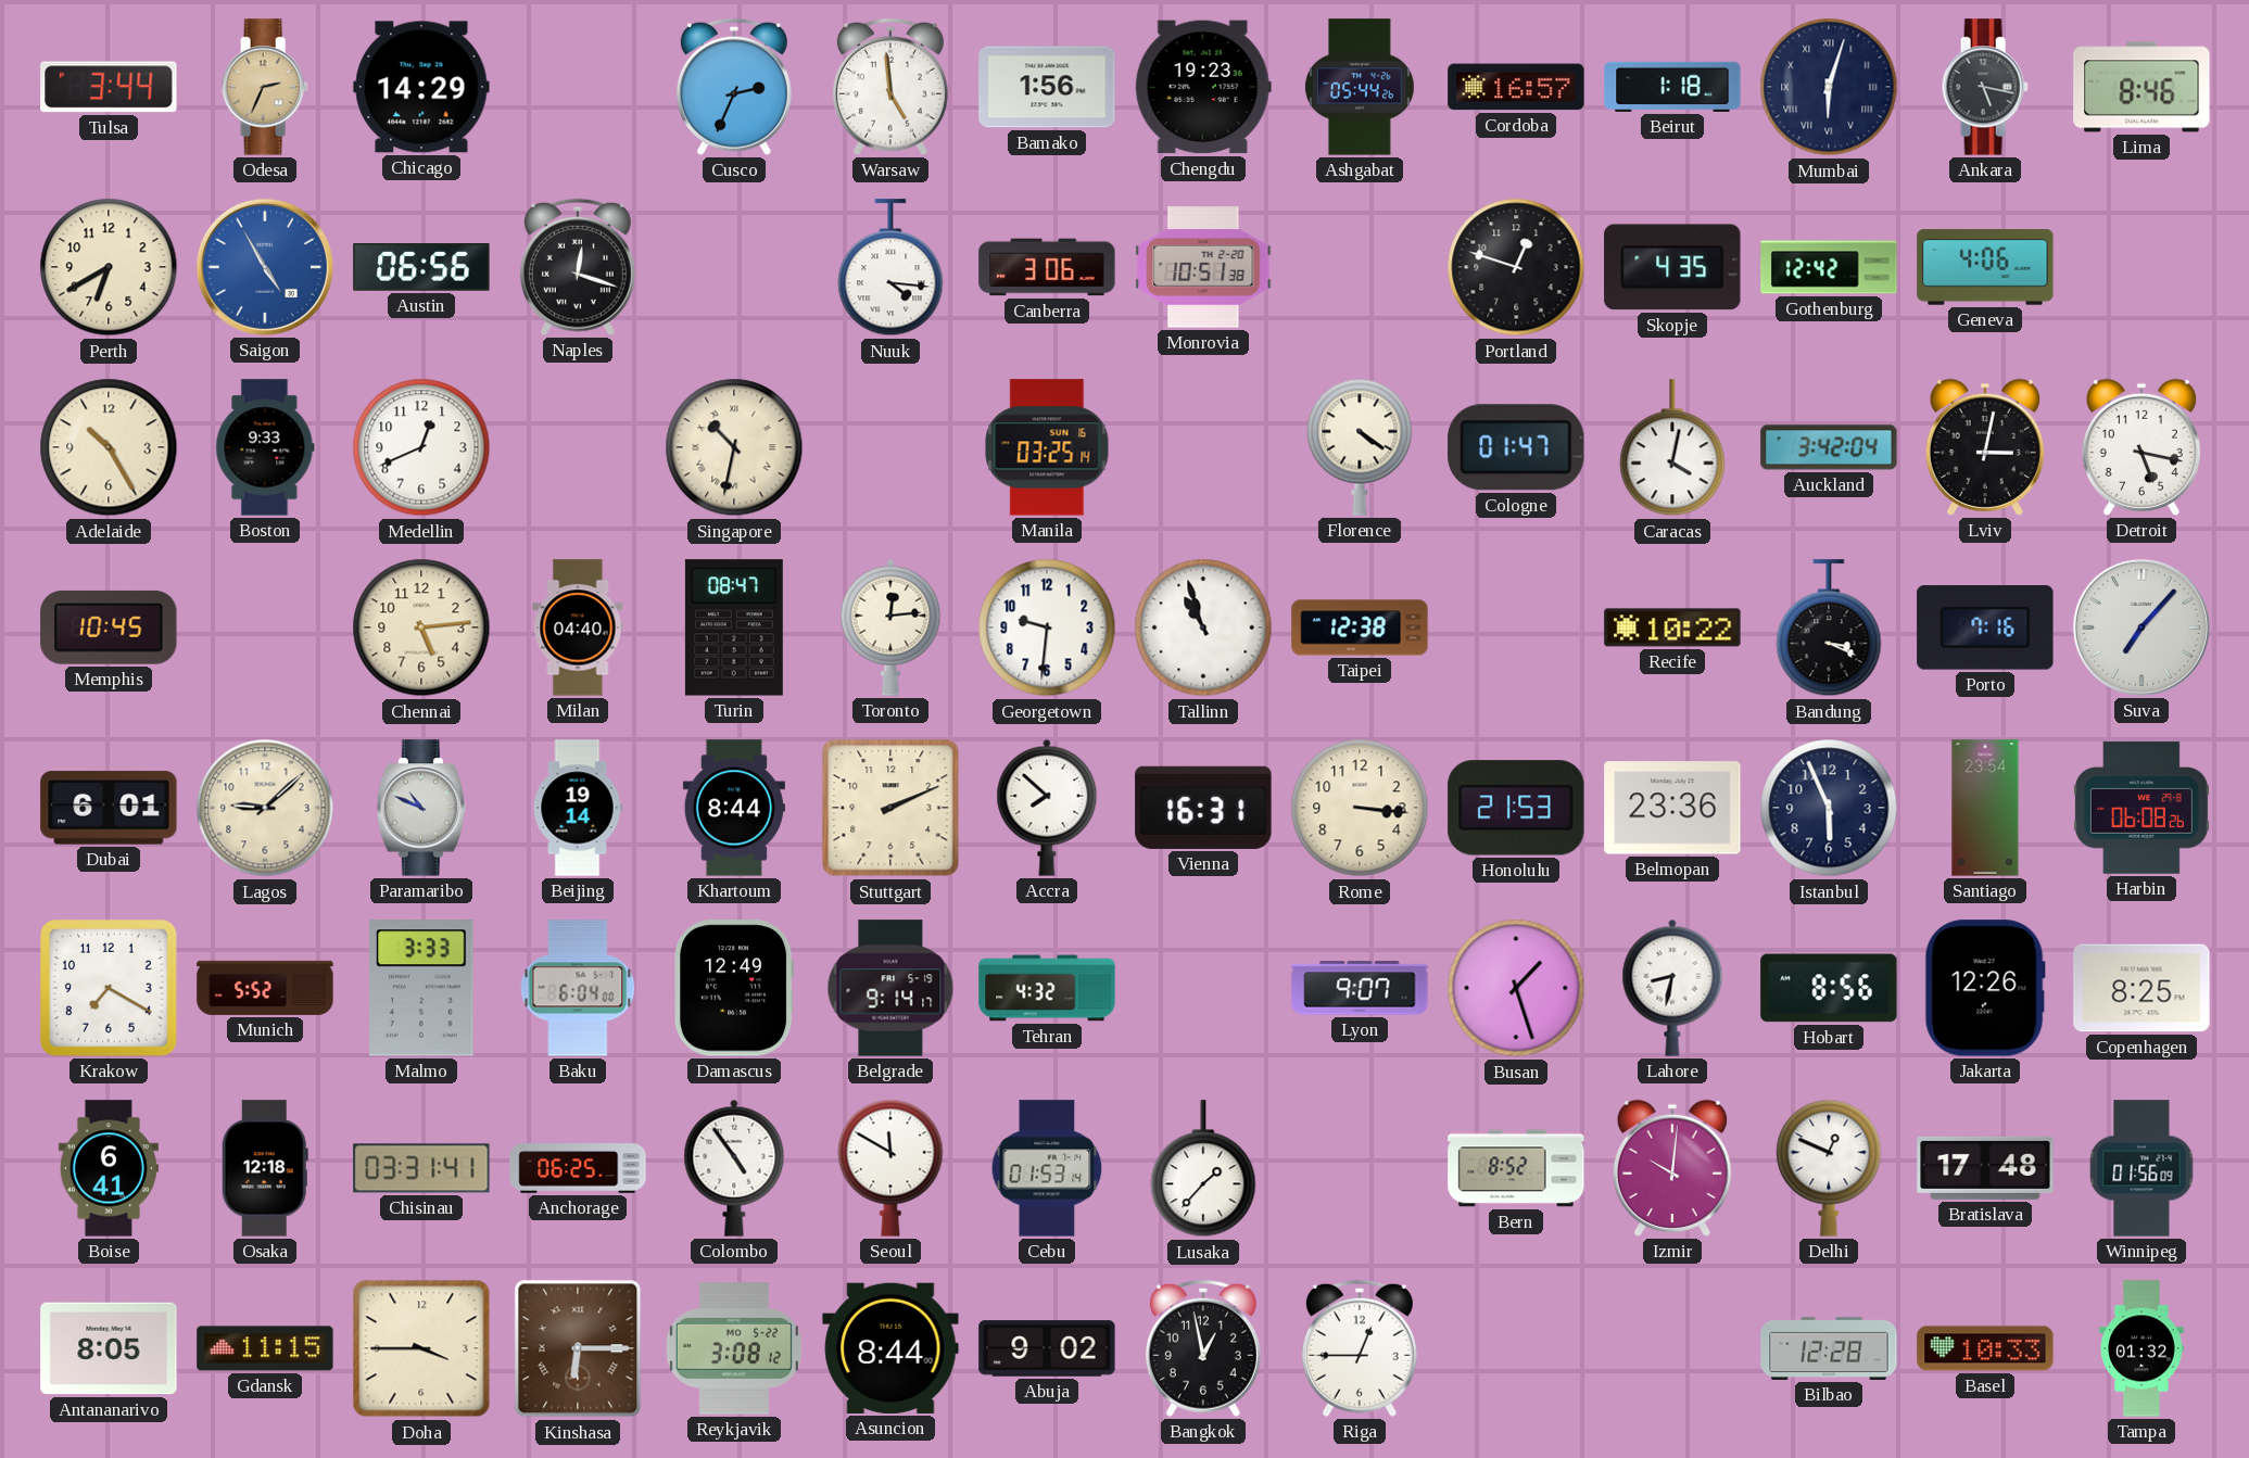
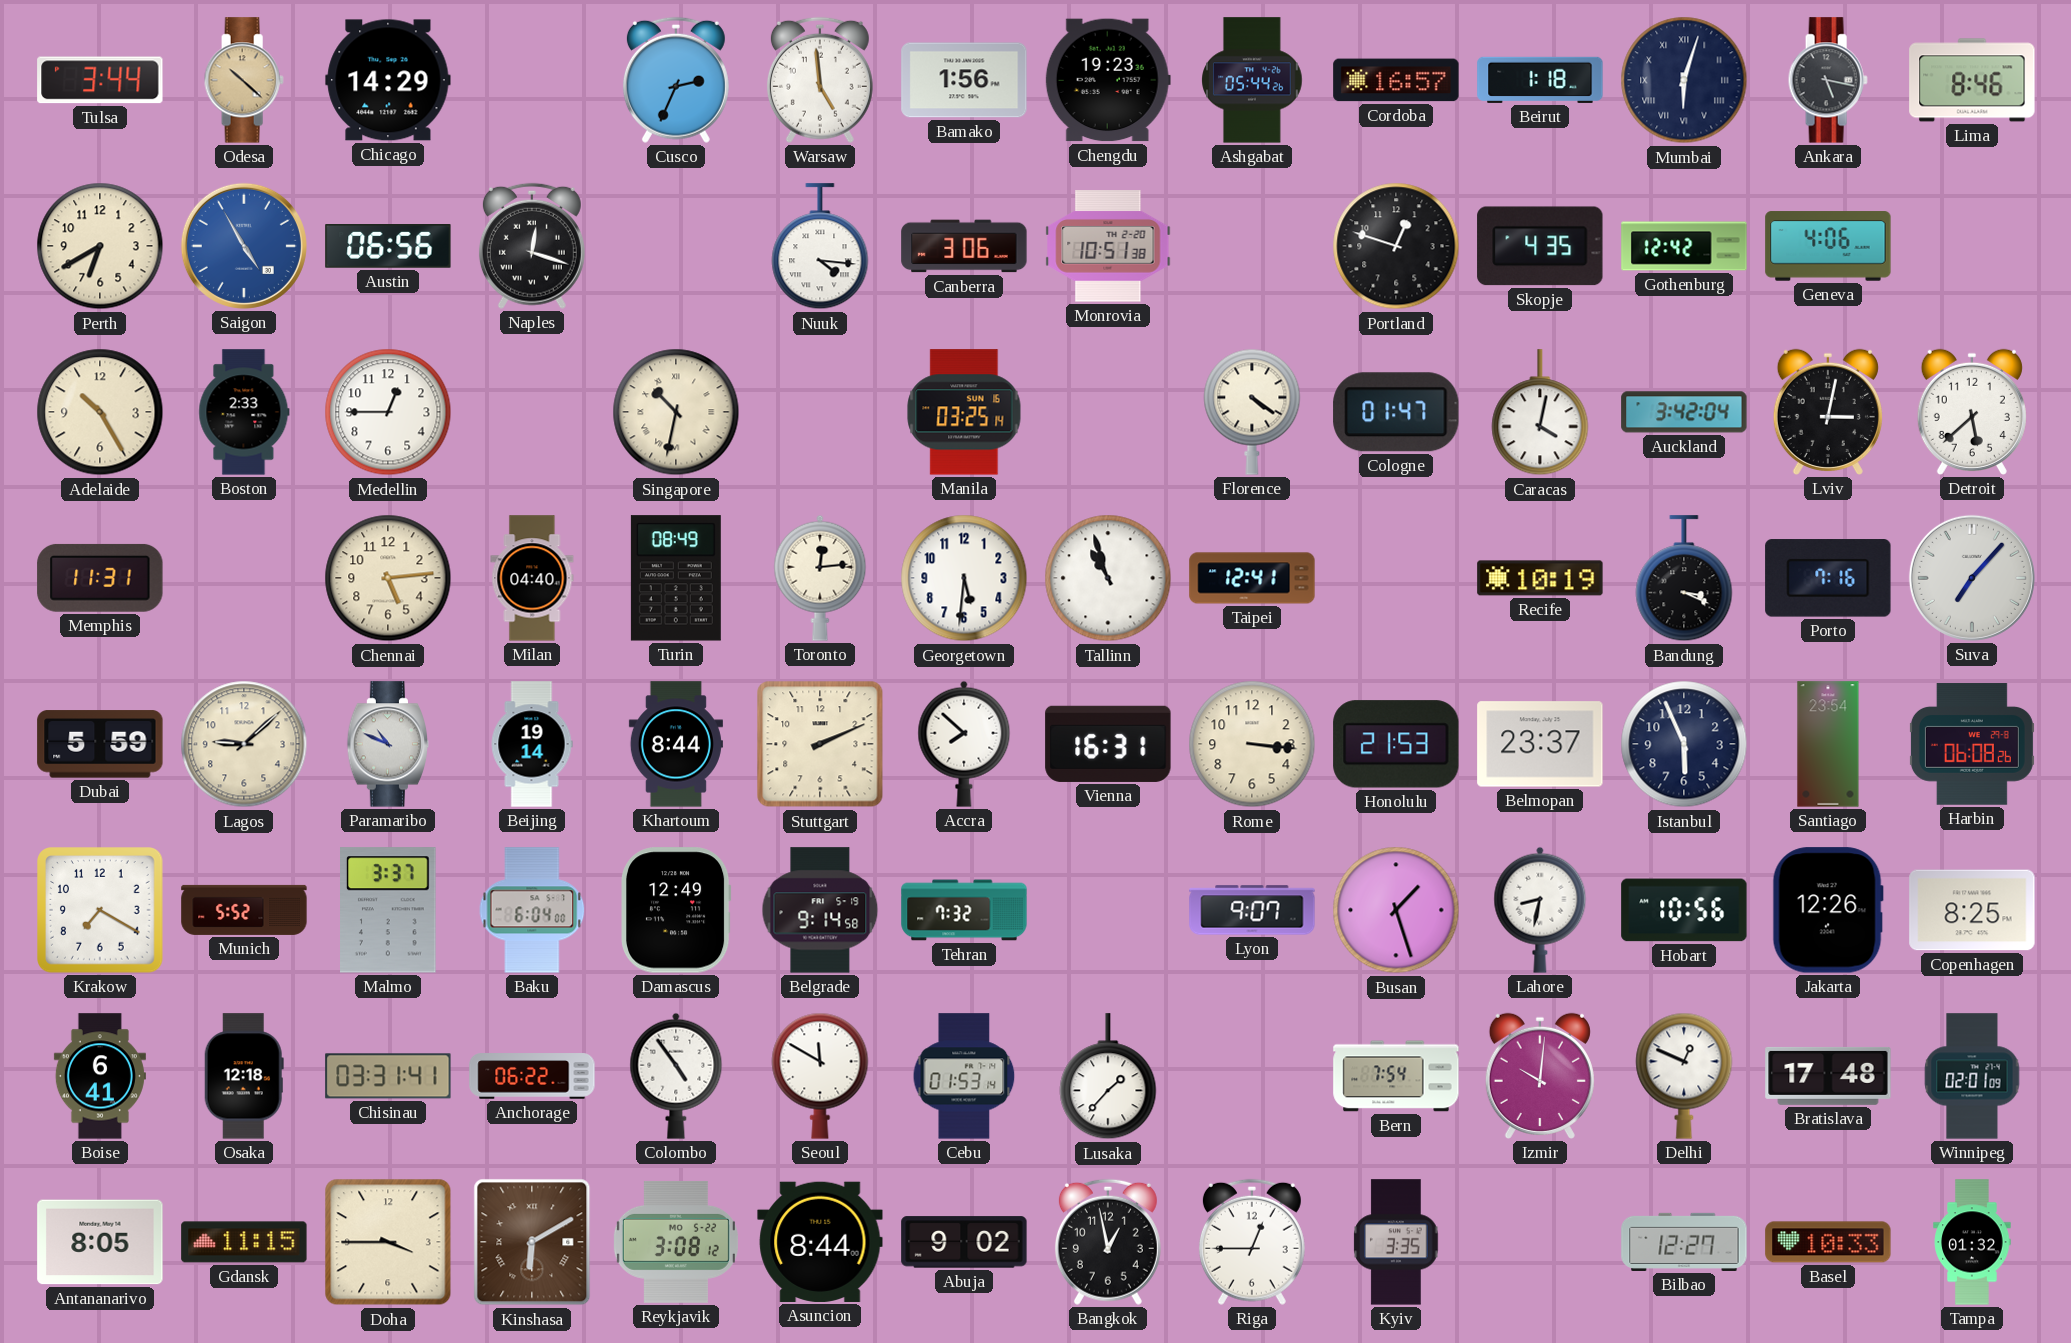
Odesa: 2:34 -> 10:22 (244, 80)
Boston: 9:33 -> 2:33 (244, 412)
Medellin: 12:41 -> 12:45 (388, 412)
Detroit: 5:17 -> 5:38 (1972, 412)
Memphis: 10:45 -> 11:31 (100, 578)
Turin: 08:47 -> 08:49 (676, 578)
Georgetown: 9:31 -> 5:31 (964, 578)
Taipei: 12:38 -> 12:41 (1252, 578)
Recife: 10:22 -> 10:19 (1540, 578)
Dubai: 6:01 -> 5:59 (100, 744)
Belmopan: 23:36 -> 23:37 (1540, 744)
Malmo: 3:33 -> 3:37 (389, 910)
Belgrade: 9:14:17 -> 9:14:58 (820, 910)
Tehran: 4:32 -> 7:32 (964, 910)
Hobart: 8:56 -> 10:56 (1684, 910)
Anchorage: 06:25 -> 06:22 (532, 1076)
Bern: 8:52 -> 7:54 (1396, 1076)
Winnipeg: 01:56 -> 02:01 (1972, 1076)
Kinshasa: 6:15 -> 6:10 (532, 1242)
Kyiv: none -> 3:35 (1396, 1242)
Bilbao: 12:28 -> 12:27 (1684, 1242)
